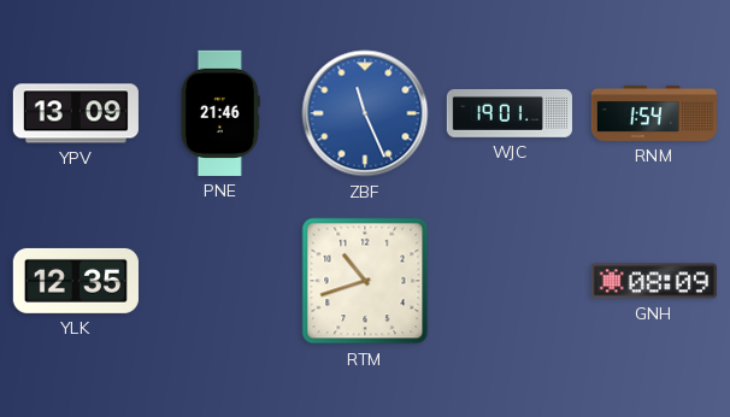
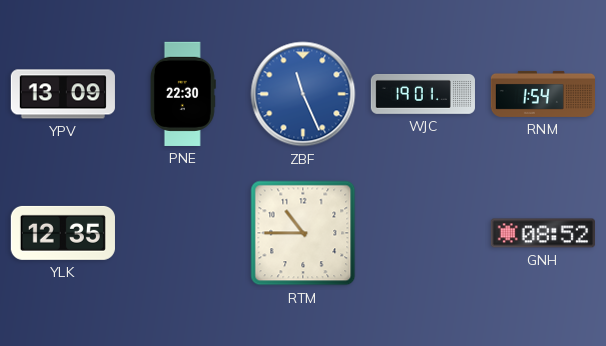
PNE: 21:46 -> 22:30 (183, 94)
RTM: 10:42 -> 10:45 (303, 233)
GNH: 08:09 -> 08:52 (543, 233)
